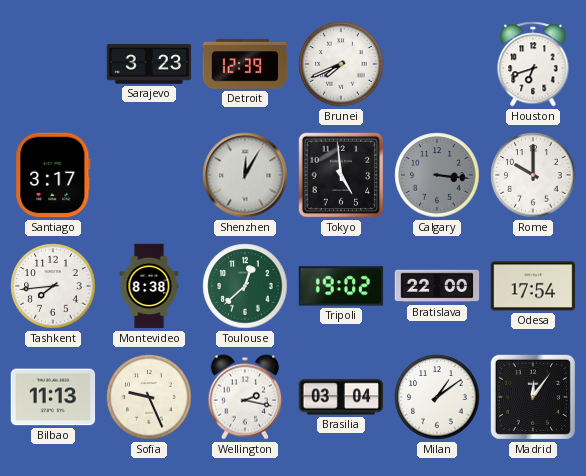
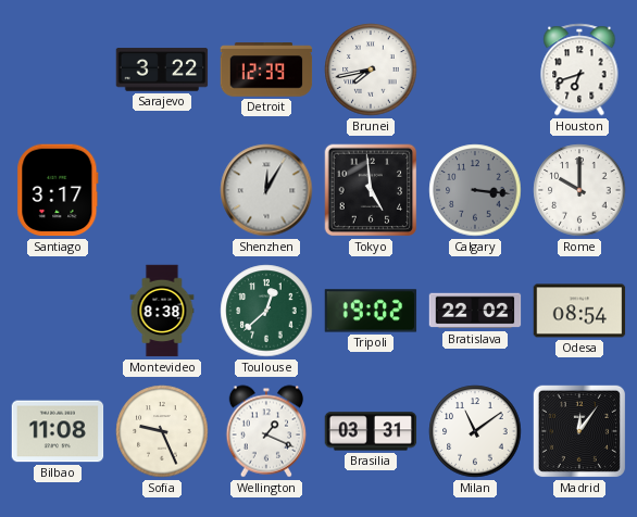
Sarajevo: 3:23 -> 3:22 (162, 70)
Brunei: 7:41 -> 7:43 (371, 70)
Tashkent: 7:44 -> none (53, 286)
Bratislava: 22:00 -> 22:02 (475, 311)
Odesa: 17:54 -> 08:54 (579, 311)
Bilbao: 11:13 -> 11:08 (58, 431)
Wellington: 2:17 -> 1:19 (266, 431)
Brasilia: 03:04 -> 03:31 (371, 431)
Milan: 1:09 -> 11:09 (475, 431)
